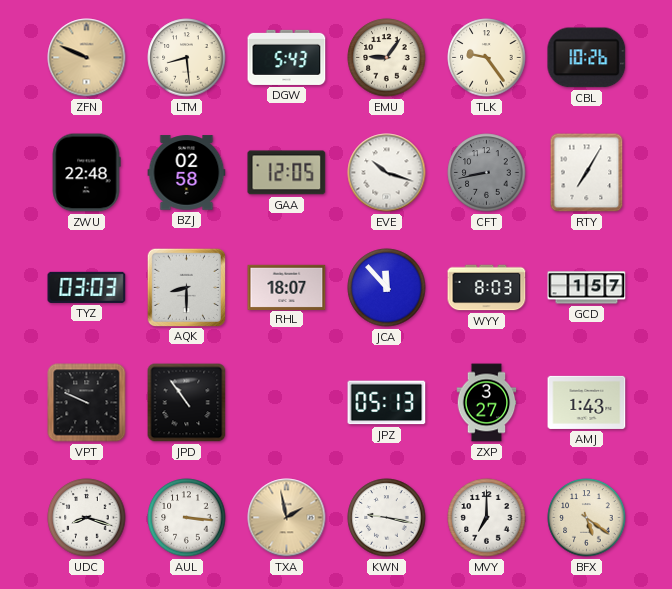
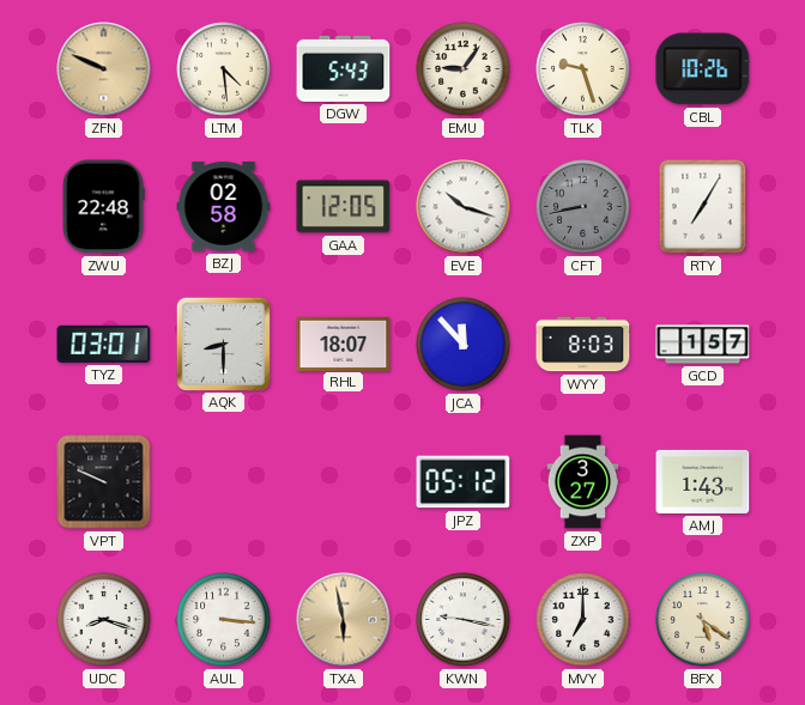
LTM: 8:29 -> 4:29 (224, 69)
TLK: 9:24 -> 9:27 (583, 69)
TYZ: 03:03 -> 03:01 (104, 344)
JPD: 10:54 -> none (187, 403)
JPZ: 05:13 -> 05:12 (464, 482)
TXA: 1:58 -> 5:58 (344, 620)
